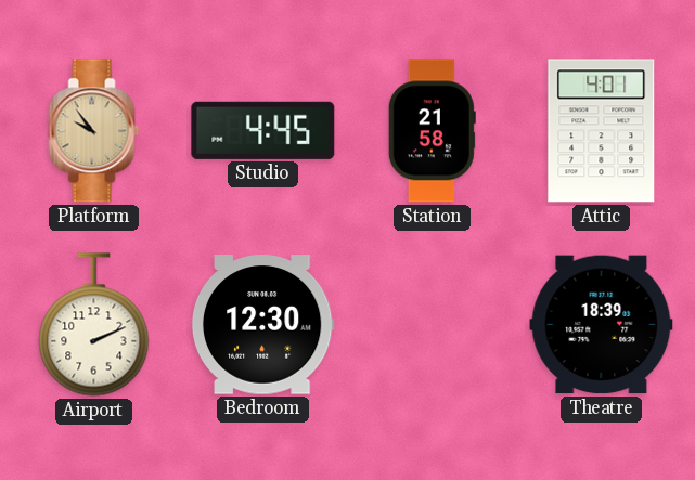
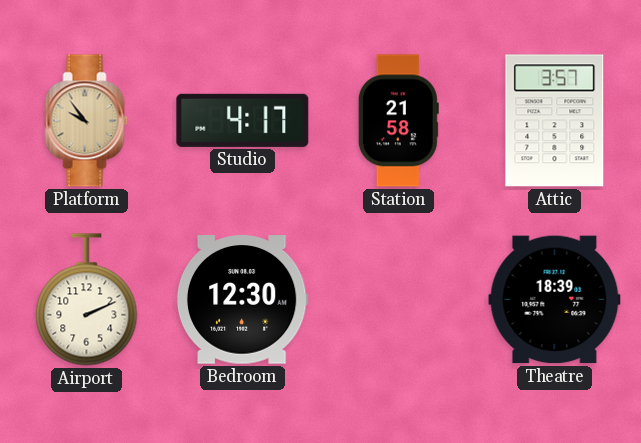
Studio: 4:45 -> 4:17 (243, 120)
Attic: 4:01 -> 3:57 (555, 121)
